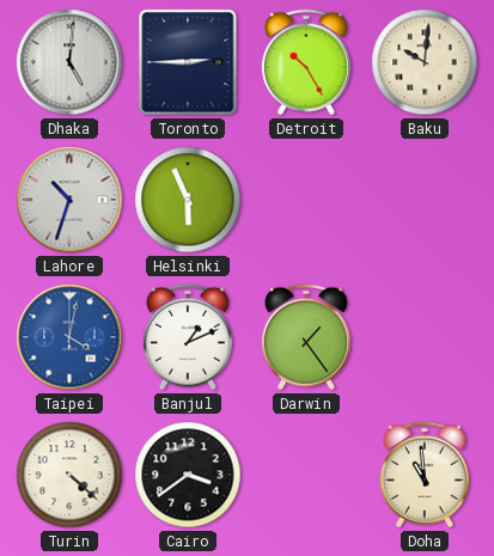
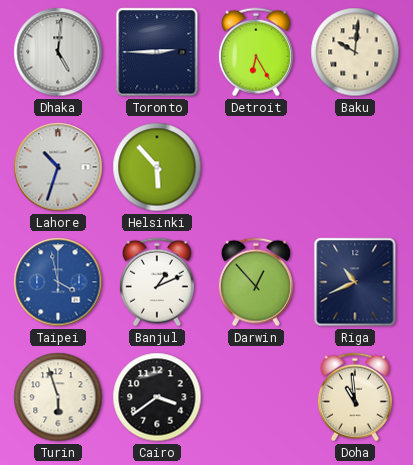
Detroit: 10:25 -> 6:25 (256, 52)
Helsinki: 5:56 -> 5:53 (157, 167)
Taipei: 4:02 -> 3:58 (58, 282)
Darwin: 1:24 -> 12:53 (256, 282)
Riga: none -> 10:41 (355, 282)
Turin: 4:22 -> 5:57 (58, 397)
